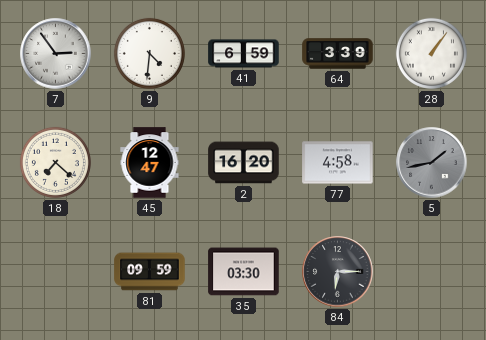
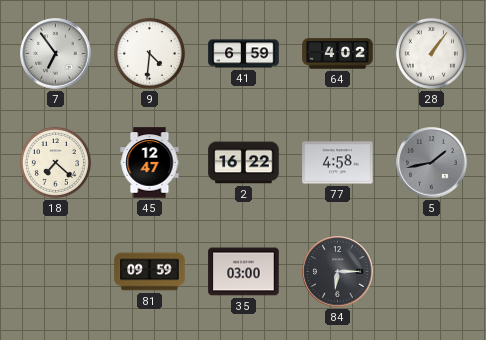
7: 2:54 -> 6:54 (56, 54)
64: 3:39 -> 4:02 (338, 54)
2: 16:20 -> 16:22 (244, 163)
35: 03:30 -> 03:00 (244, 272)
